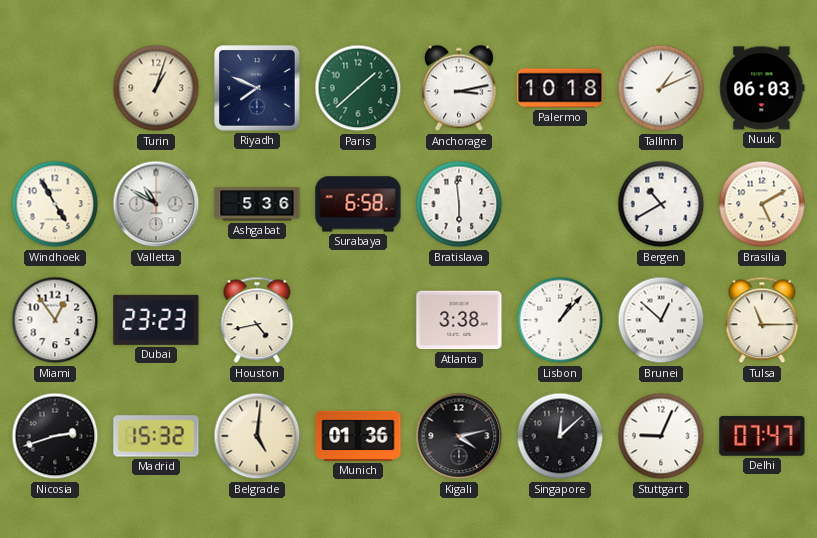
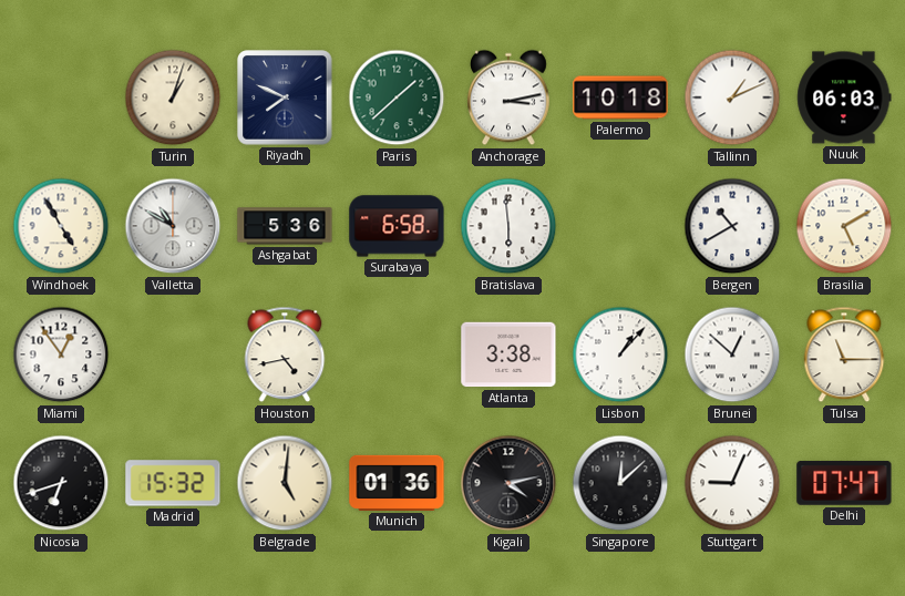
Dubai: 23:23 -> none (156, 320)
Nicosia: 2:42 -> 6:42 (61, 483)
